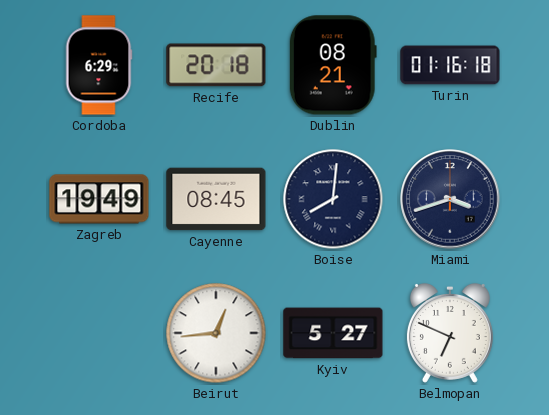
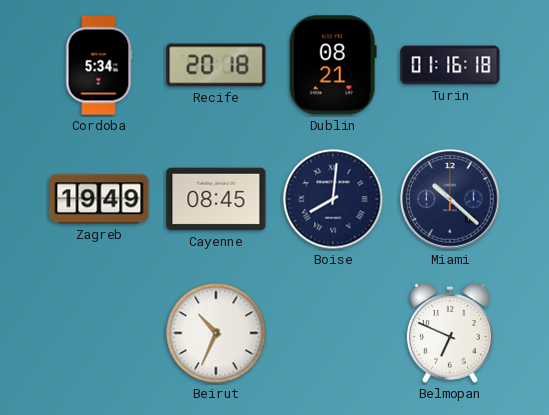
Cordoba: 6:29 -> 5:34 (99, 65)
Miami: 3:42 -> 10:22 (450, 199)
Beirut: 12:44 -> 10:34 (216, 333)
Kyiv: 5:27 -> none (333, 333)
